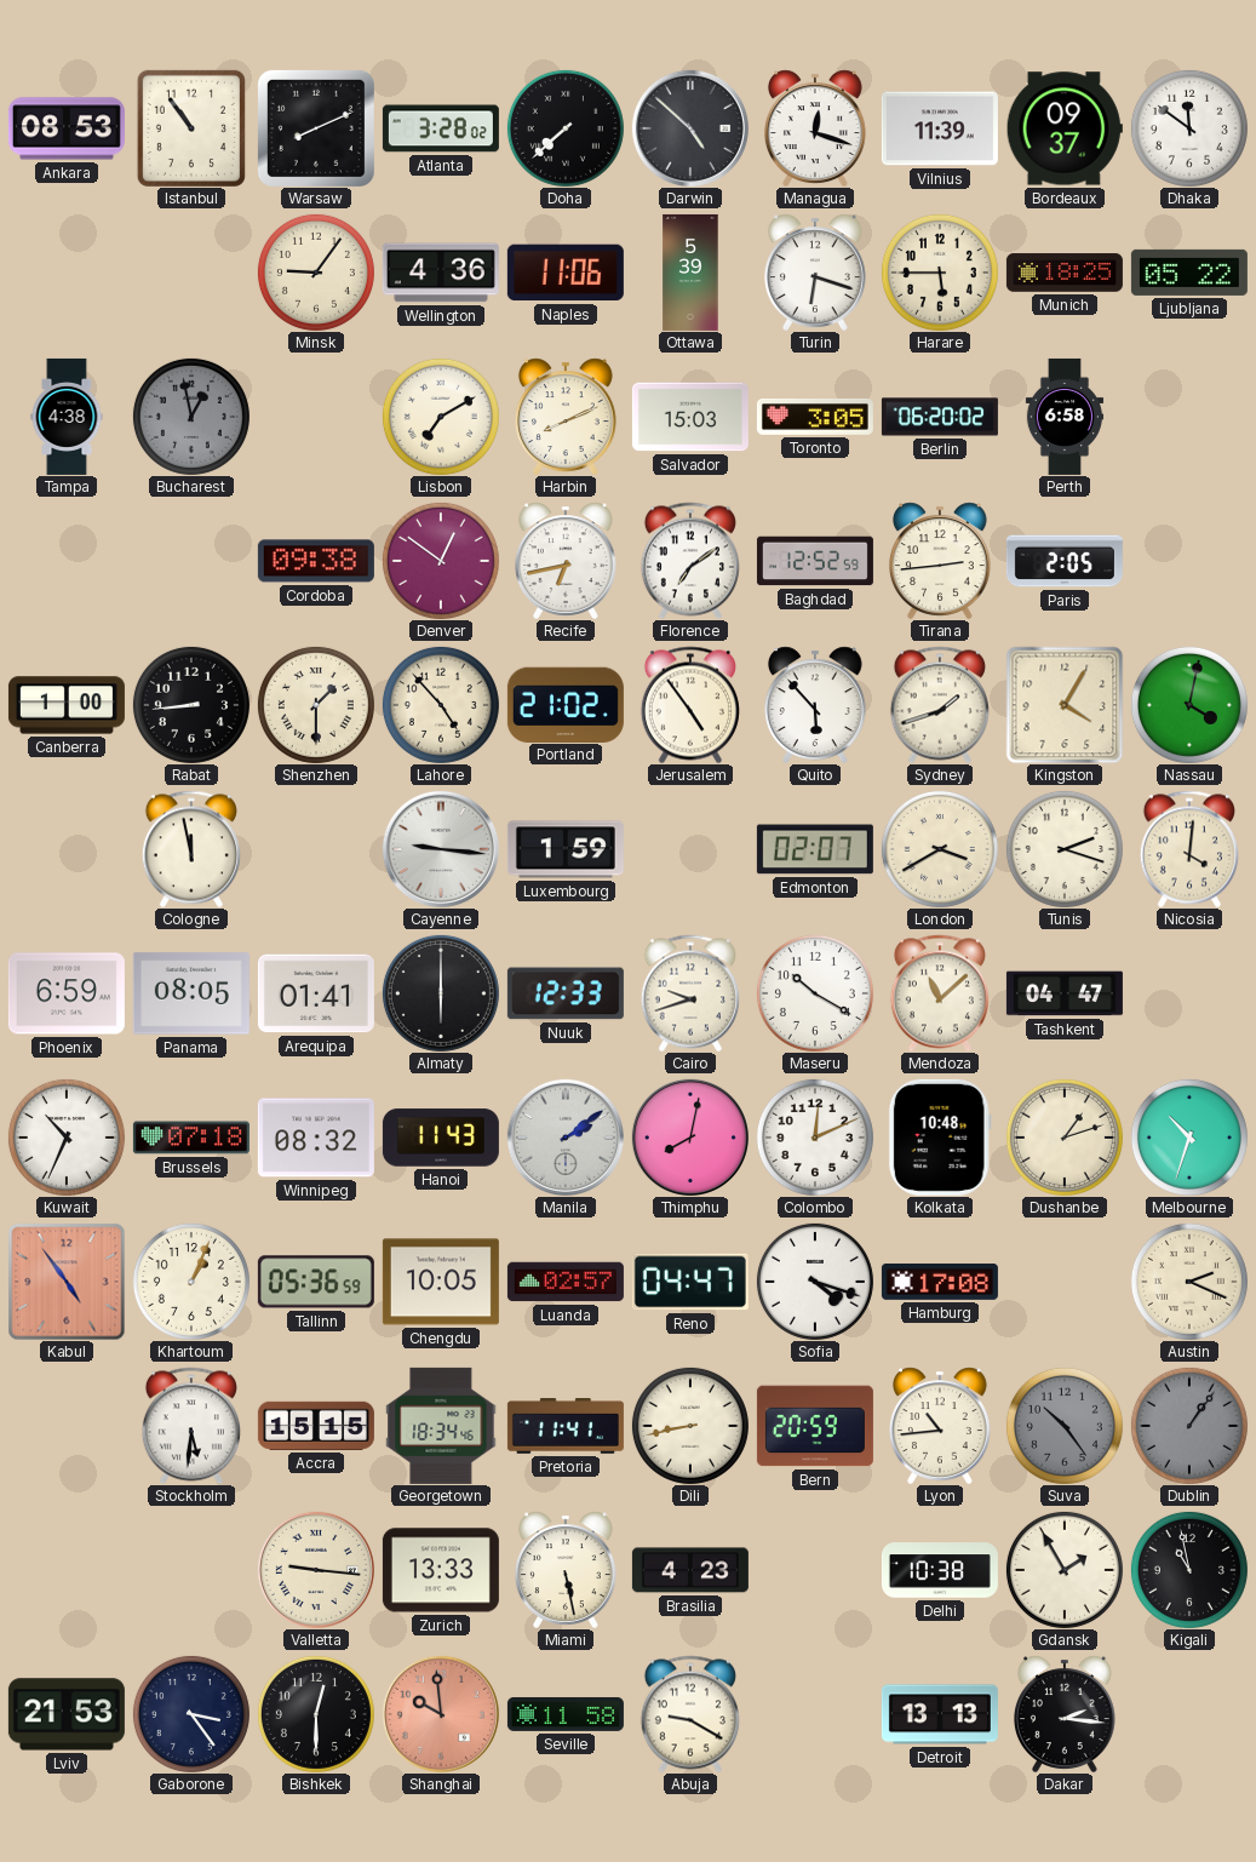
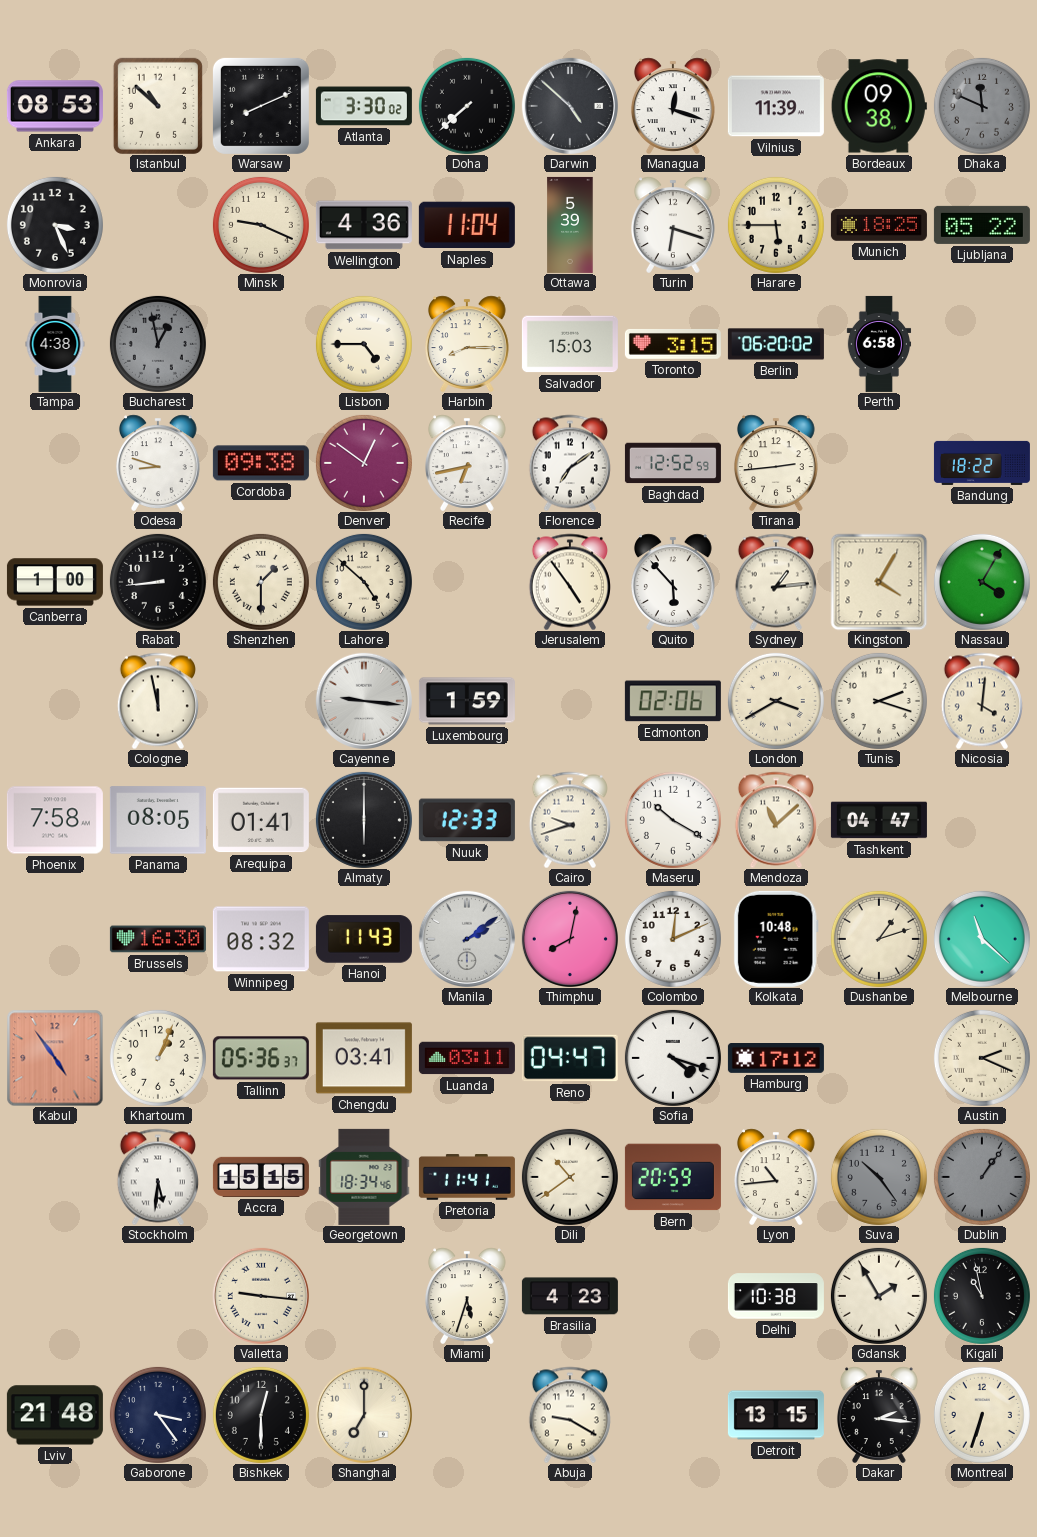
Istanbul: 10:54 -> 10:52 (158, 106)
Atlanta: 3:28 -> 3:30 (364, 106)
Bordeaux: 09:37 -> 09:38 (879, 106)
Dhaka: 11:51 -> 11:49 (982, 106)
Dhaka dial: white -> grey (982, 106)
Monrovia: none -> 3:26 (55, 225)
Minsk: 9:06 -> 9:19 (261, 225)
Naples: 11:06 -> 11:04 (467, 225)
Lisbon: 7:10 -> 4:45 (364, 344)
Harbin: 8:11 -> 8:15 (467, 344)
Toronto: 3:05 -> 3:15 (673, 344)
Odesa: none -> 8:48 (158, 463)
Paris: 2:05 -> none (1065, 561)
Bandung: none -> 18:22 (982, 463)
Lahore: 4:53 -> 4:52 (364, 582)
Portland: 21:02 -> none (566, 704)
Sydney: 1:42 -> 1:14 (776, 582)
Nassau: 4:02 -> 4:05 (982, 582)
Edmonton: 02:07 -> 02:06 (673, 701)
Phoenix: 6:59 -> 7:58 (55, 820)
Kuwait: 10:34 -> none (67, 1138)
Brussels: 07:18 -> 16:30 (158, 939)
Melbourne: 10:33 -> 11:22 (982, 939)
Tallinn: 05:36:59 -> 05:36:37 (261, 1058)
Chengdu: 10:05 -> 03:41 (364, 1058)
Luanda: 02:57 -> 03:11 (467, 1058)
Hamburg: 17:08 -> 17:12 (776, 1059)
Dili: 8:43 -> 10:39 (570, 1177)
Zurich: 13:33 -> none (441, 1570)
Miami: 5:28 -> 5:33 (467, 1296)
Lviv: 21:53 -> 21:48 (55, 1415)
Shanghai: 9:59 -> 7:00 (364, 1415)
Shanghai dial: salmon -> cream (364, 1415)
Seville: 11:58 -> none (566, 1714)
Detroit: 13:13 -> 13:15 (776, 1415)
Montreal: none -> 6:33 (982, 1415)
